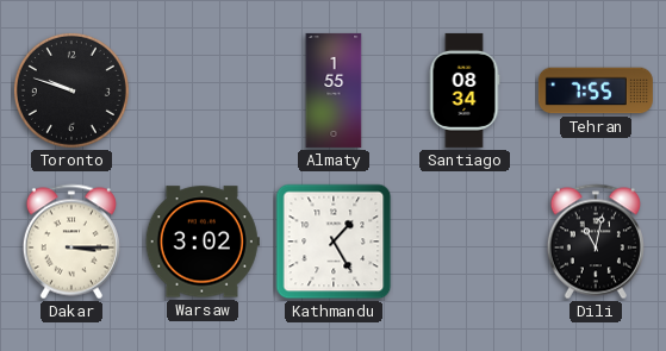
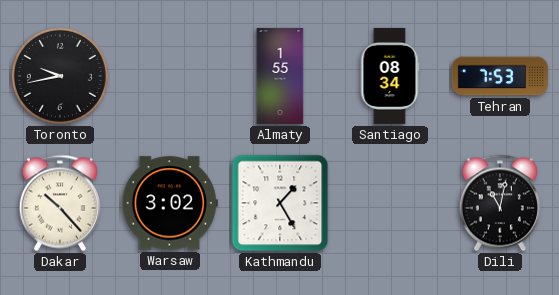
Toronto: 9:48 -> 9:43 (60, 76)
Tehran: 7:55 -> 7:53 (500, 76)
Dakar: 3:15 -> 10:23 (60, 203)
